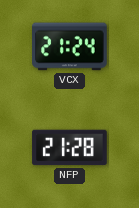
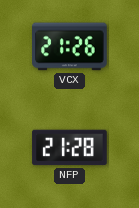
VCX: 21:24 -> 21:26 (70, 47)
